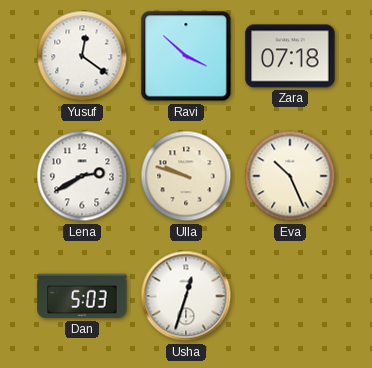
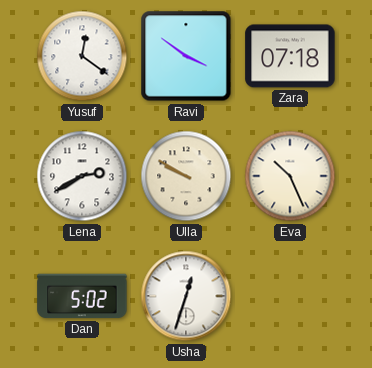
Ravi: 3:52 -> 3:51 (186, 56)
Ulla: 9:48 -> 9:50 (186, 176)
Dan: 5:03 -> 5:02 (82, 296)
